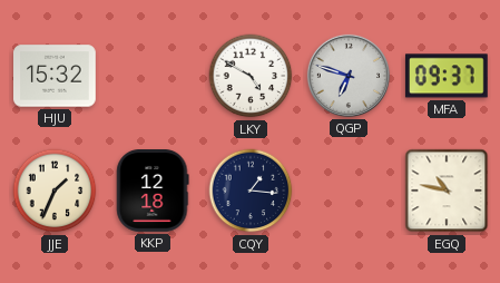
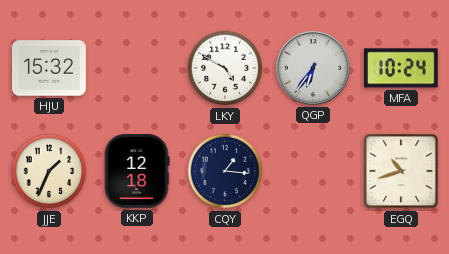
QGP: 6:48 -> 6:36 (313, 68)
MFA: 09:37 -> 10:24 (401, 68)
EGQ: 10:47 -> 10:42 (401, 171)
